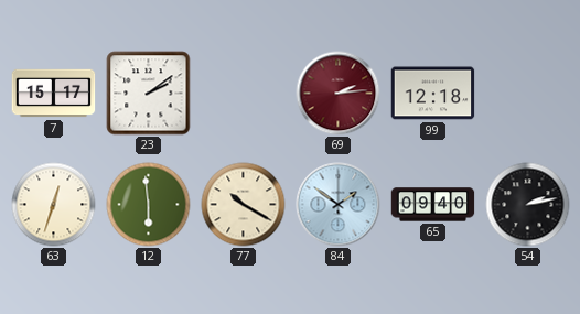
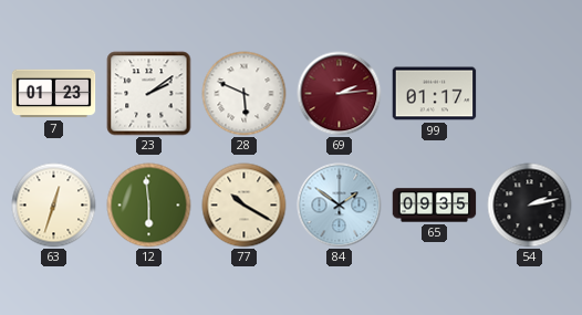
7: 15:17 -> 01:23 (54, 94)
28: none -> 5:49 (245, 94)
99: 12:18 -> 01:17 (435, 94)
65: 09:40 -> 09:35 (435, 206)
